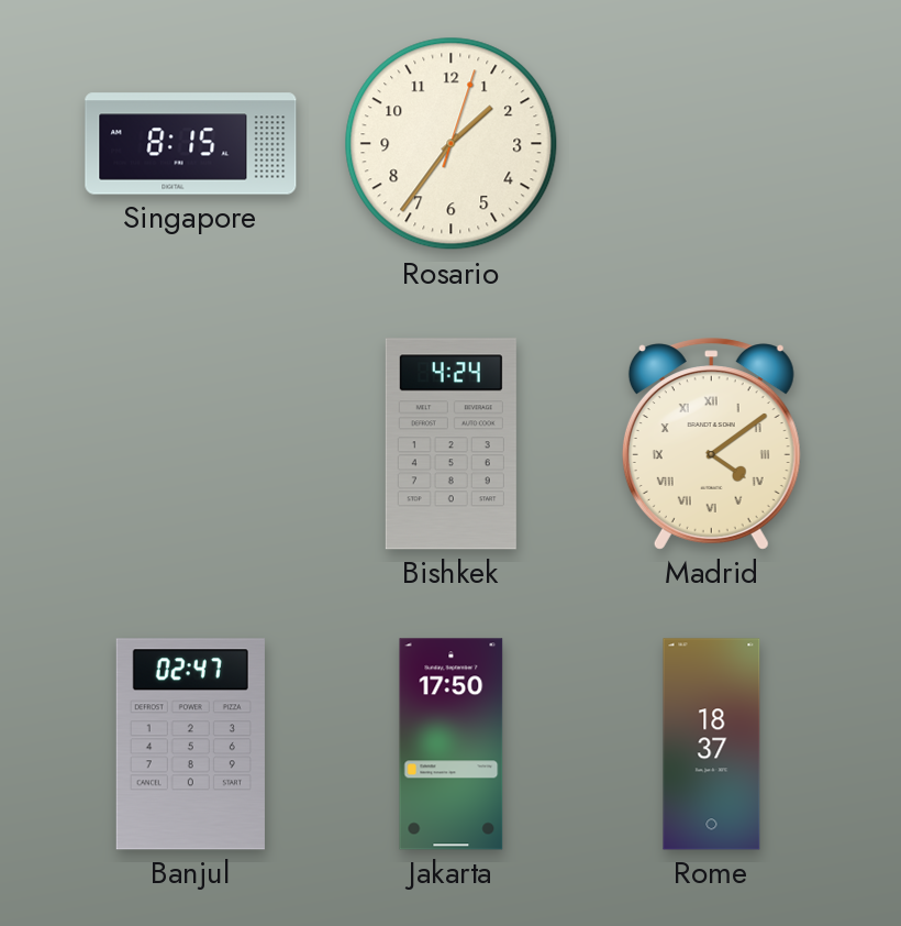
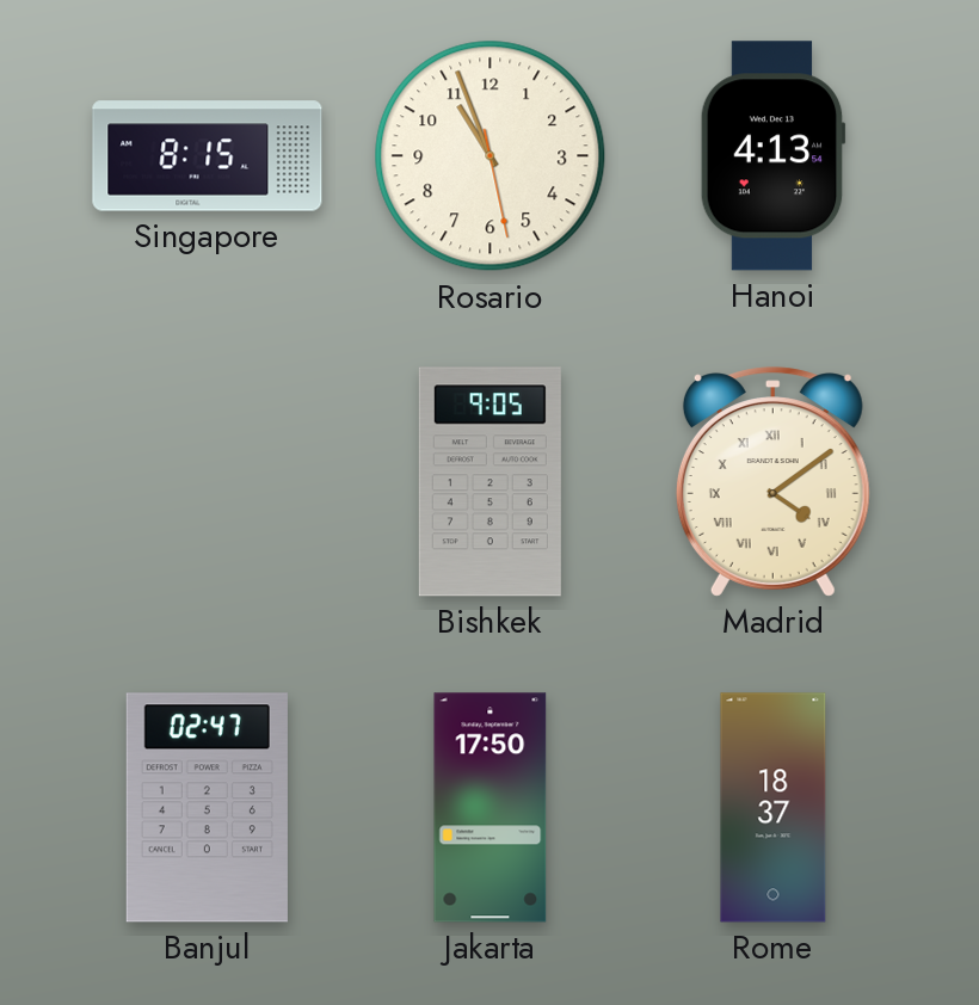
Rosario: 1:36 -> 10:56 (491, 156)
Hanoi: none -> 4:13 (772, 156)
Bishkek: 4:24 -> 9:05 (489, 482)
